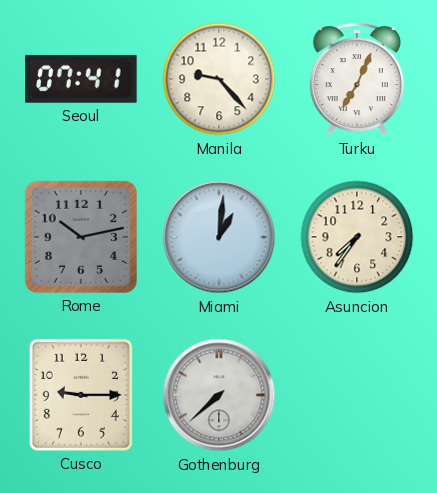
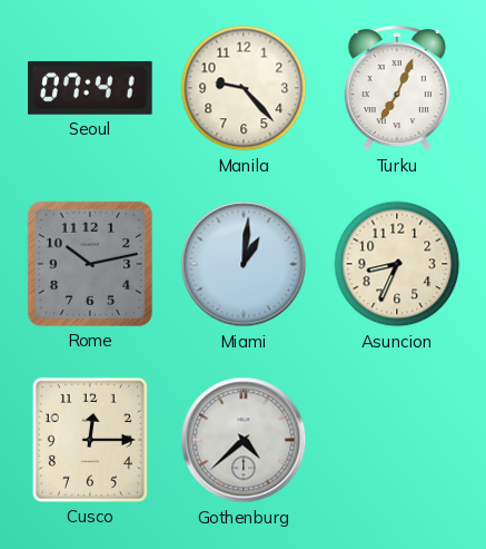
Asuncion: 7:36 -> 8:34 (397, 264)
Cusco: 9:15 -> 12:15 (90, 440)
Gothenburg: 7:38 -> 4:38 (244, 440)
